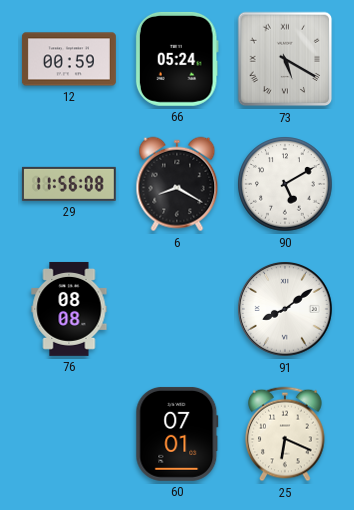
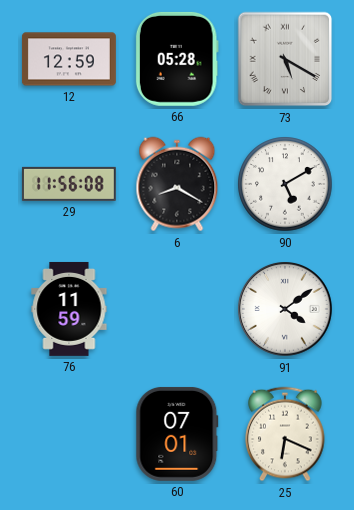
12: 00:59 -> 12:59 (69, 59)
66: 05:24 -> 05:28 (177, 59)
76: 08:08 -> 11:59 (69, 309)
91: 8:09 -> 4:09 (286, 310)
